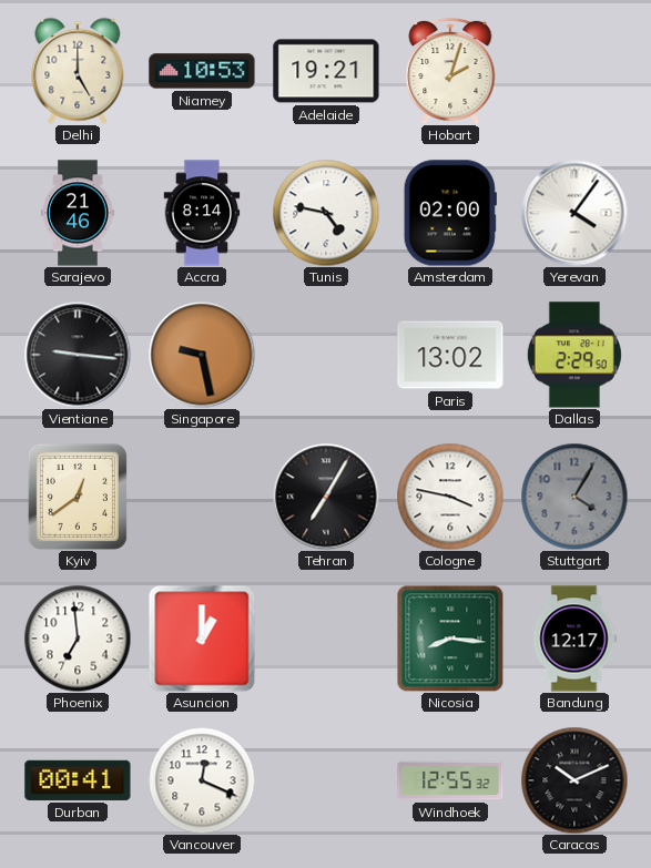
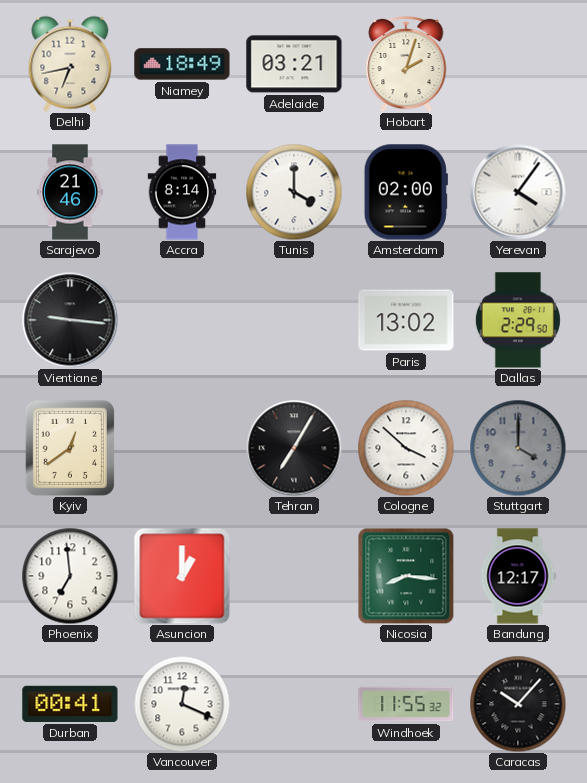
Delhi: 5:00 -> 6:43 (70, 64)
Niamey: 10:53 -> 18:49 (182, 64)
Adelaide: 19:21 -> 03:21 (294, 64)
Tunis: 4:47 -> 4:00 (294, 192)
Singapore: 9:28 -> none (202, 355)
Cologne: 3:47 -> 3:52 (406, 448)
Stuttgart: 4:05 -> 4:00 (518, 448)
Windhoek: 12:55 -> 11:55 (406, 704)
Caracas: 10:11 -> 10:07 (518, 704)
